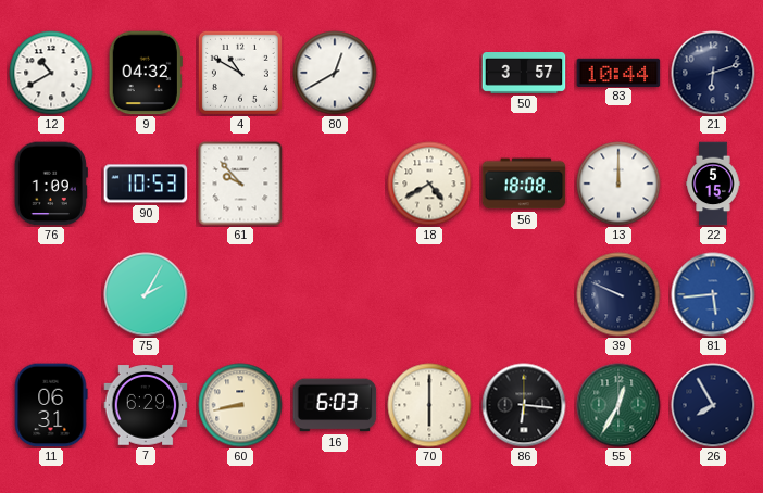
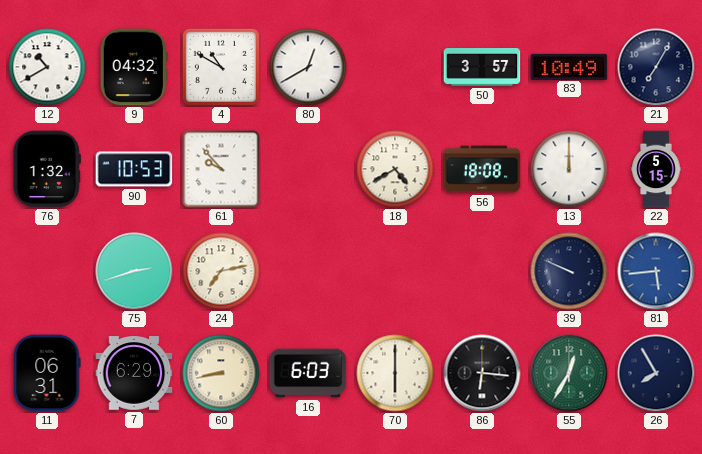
83: 10:44 -> 10:49 (569, 66)
21: 6:12 -> 7:05 (656, 67)
76: 1:09 -> 1:32 (47, 169)
75: 2:05 -> 2:42 (134, 271)
24: none -> 7:13 (221, 271)
